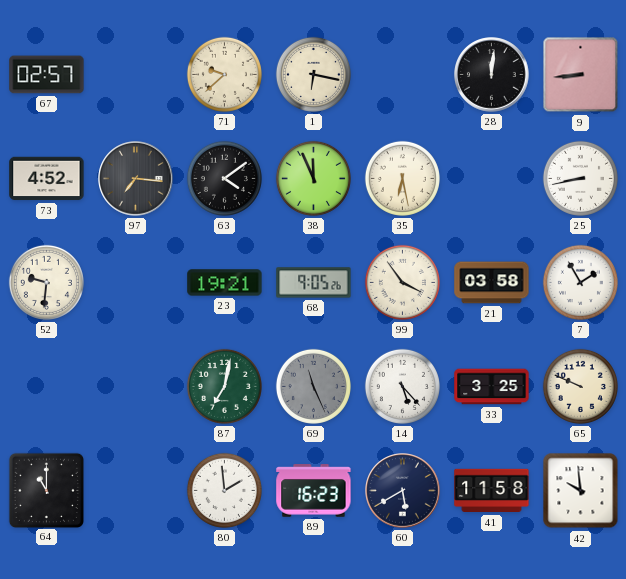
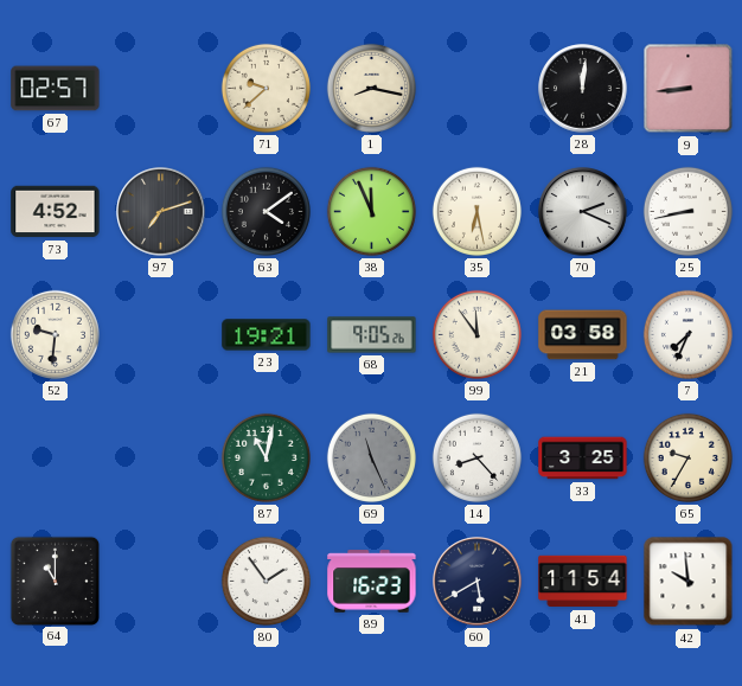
1: 6:17 -> 8:17 (371, 88)
97: 7:16 -> 7:12 (161, 212)
70: none -> 2:19 (583, 212)
99: 3:54 -> 11:54 (476, 334)
7: 1:55 -> 7:34 (687, 334)
87: 7:02 -> 11:02 (266, 457)
14: 5:23 -> 8:23 (476, 457)
65: 9:49 -> 9:35 (687, 457)
80: 1:59 -> 1:54 (266, 581)
41: 11:58 -> 11:54 (583, 582)
